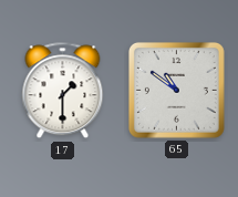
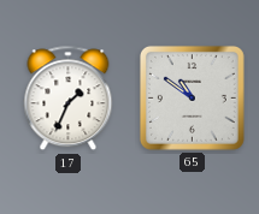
17: 1:30 -> 1:34 (69, 99)
